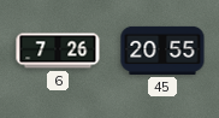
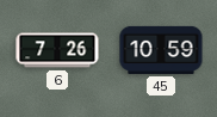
45: 20:55 -> 10:59 (161, 50)
